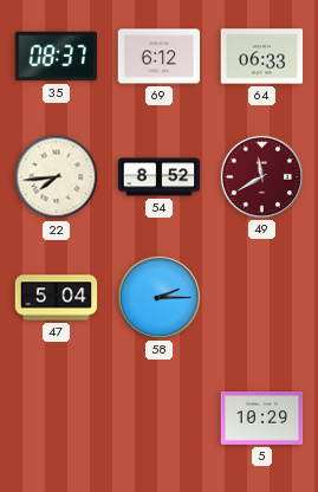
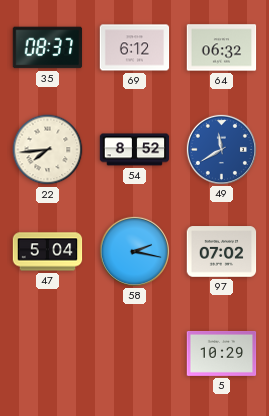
64: 06:33 -> 06:32 (222, 48)
49 dial: burgundy -> blue (221, 149)
58: 2:15 -> 2:17 (134, 251)
97: none -> 07:02 (222, 252)
